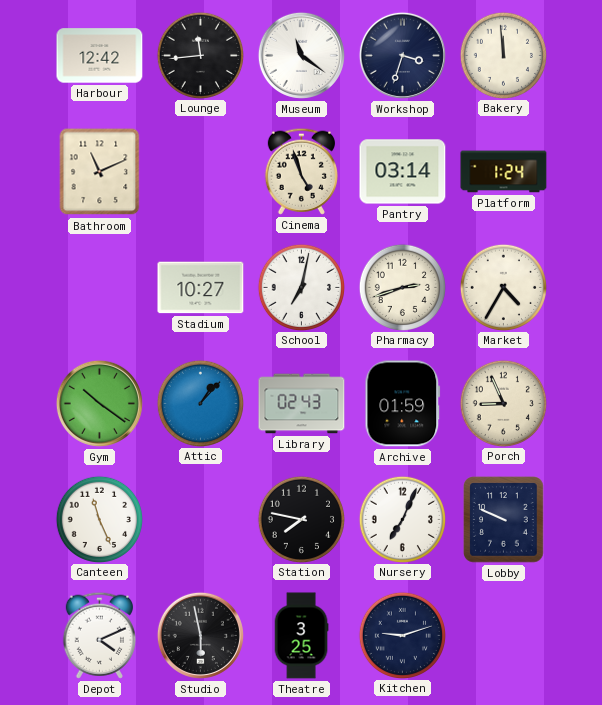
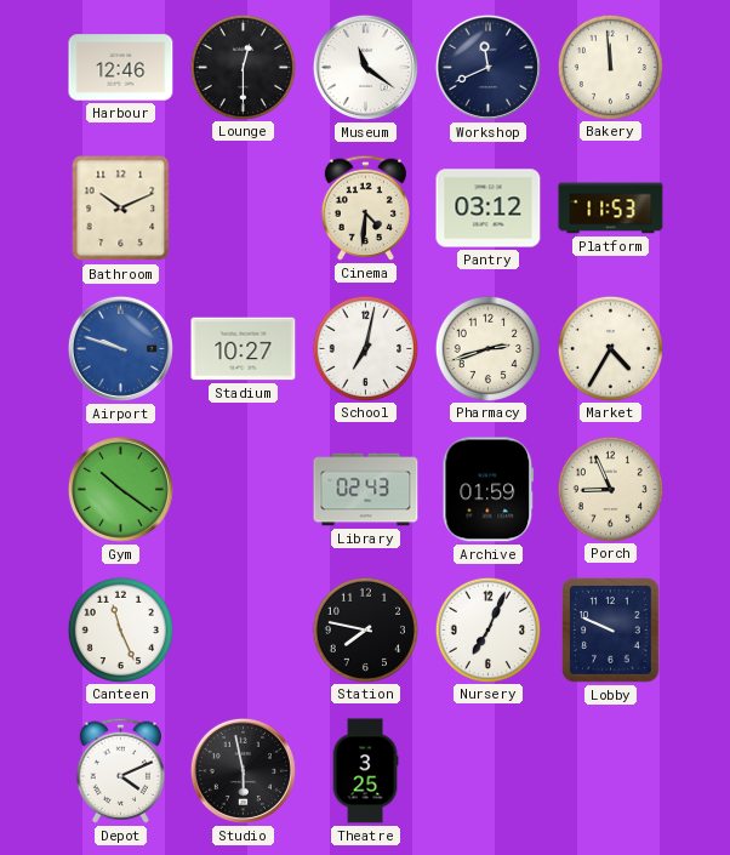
Harbour: 12:42 -> 12:46 (121, 68)
Lounge: 11:44 -> 12:30 (243, 67)
Workshop: 3:33 -> 11:41 (487, 67)
Bathroom: 11:11 -> 10:11 (121, 209)
Cinema: 4:57 -> 4:31 (365, 207)
Pantry: 03:14 -> 03:12 (489, 209)
Platform: 1:24 -> 11:53 (611, 209)
Airport: none -> 9:48 (120, 348)
Attic: 1:07 -> none (200, 403)
Kitchen: 9:12 -> none (402, 635)
